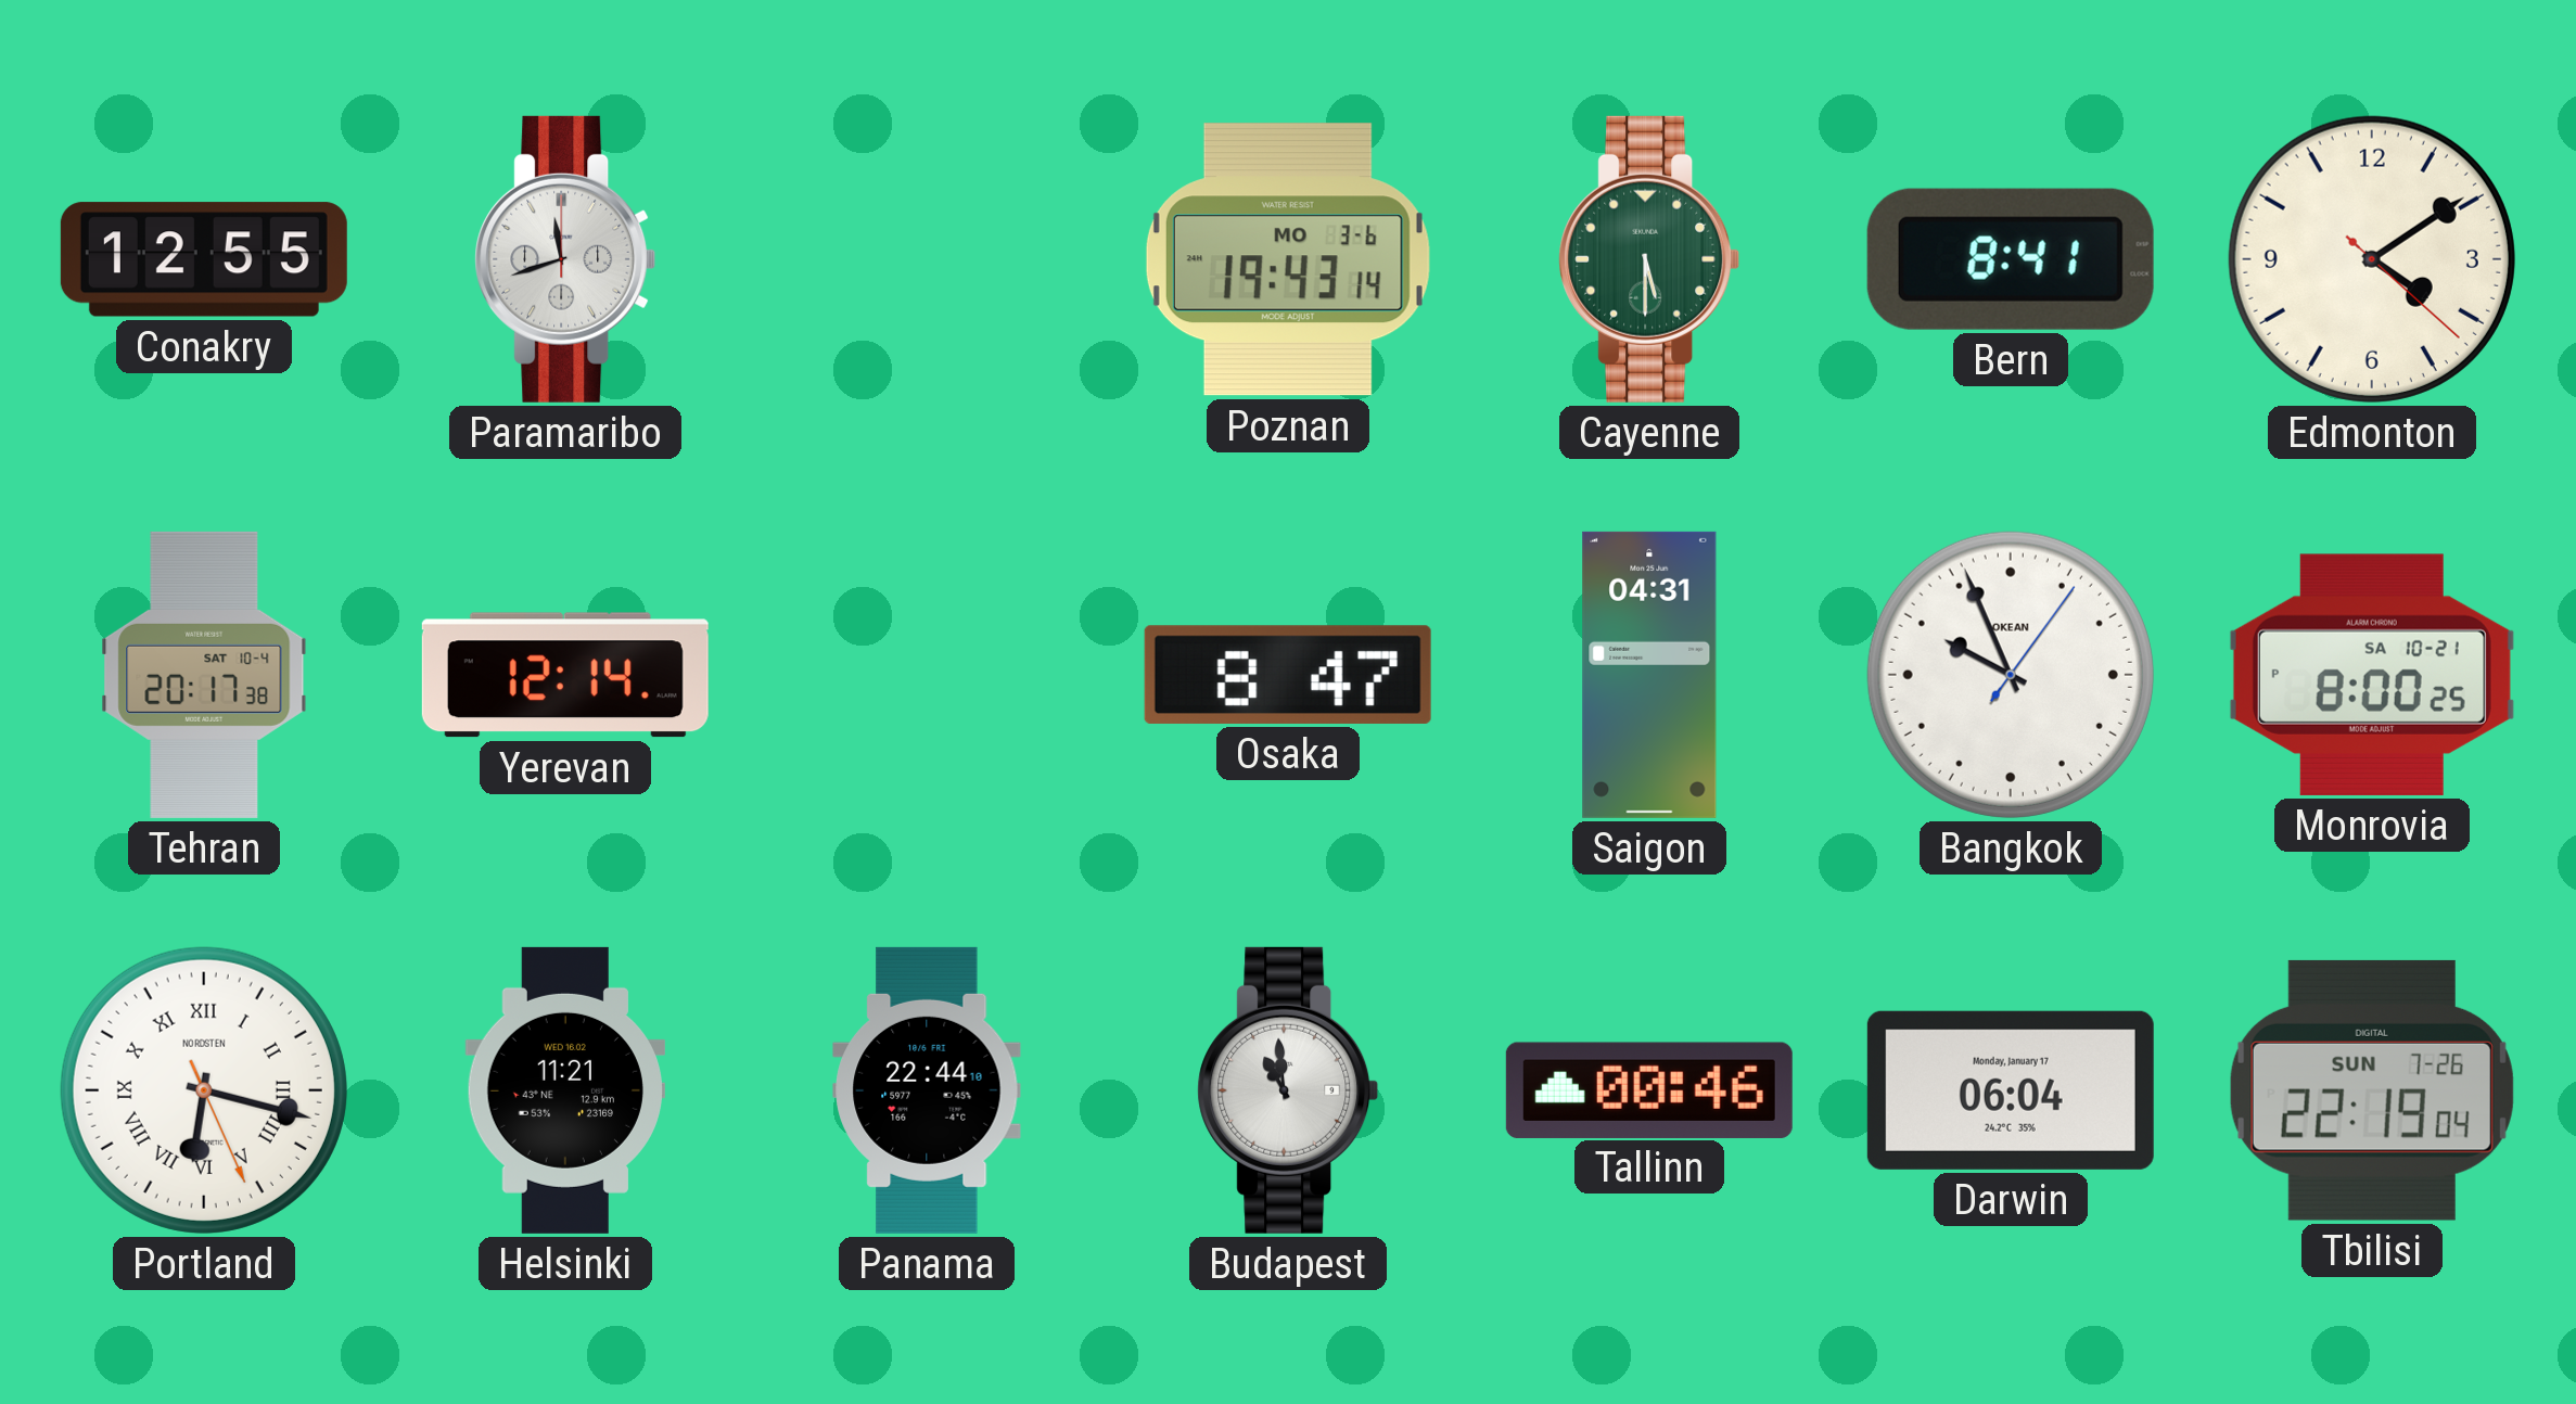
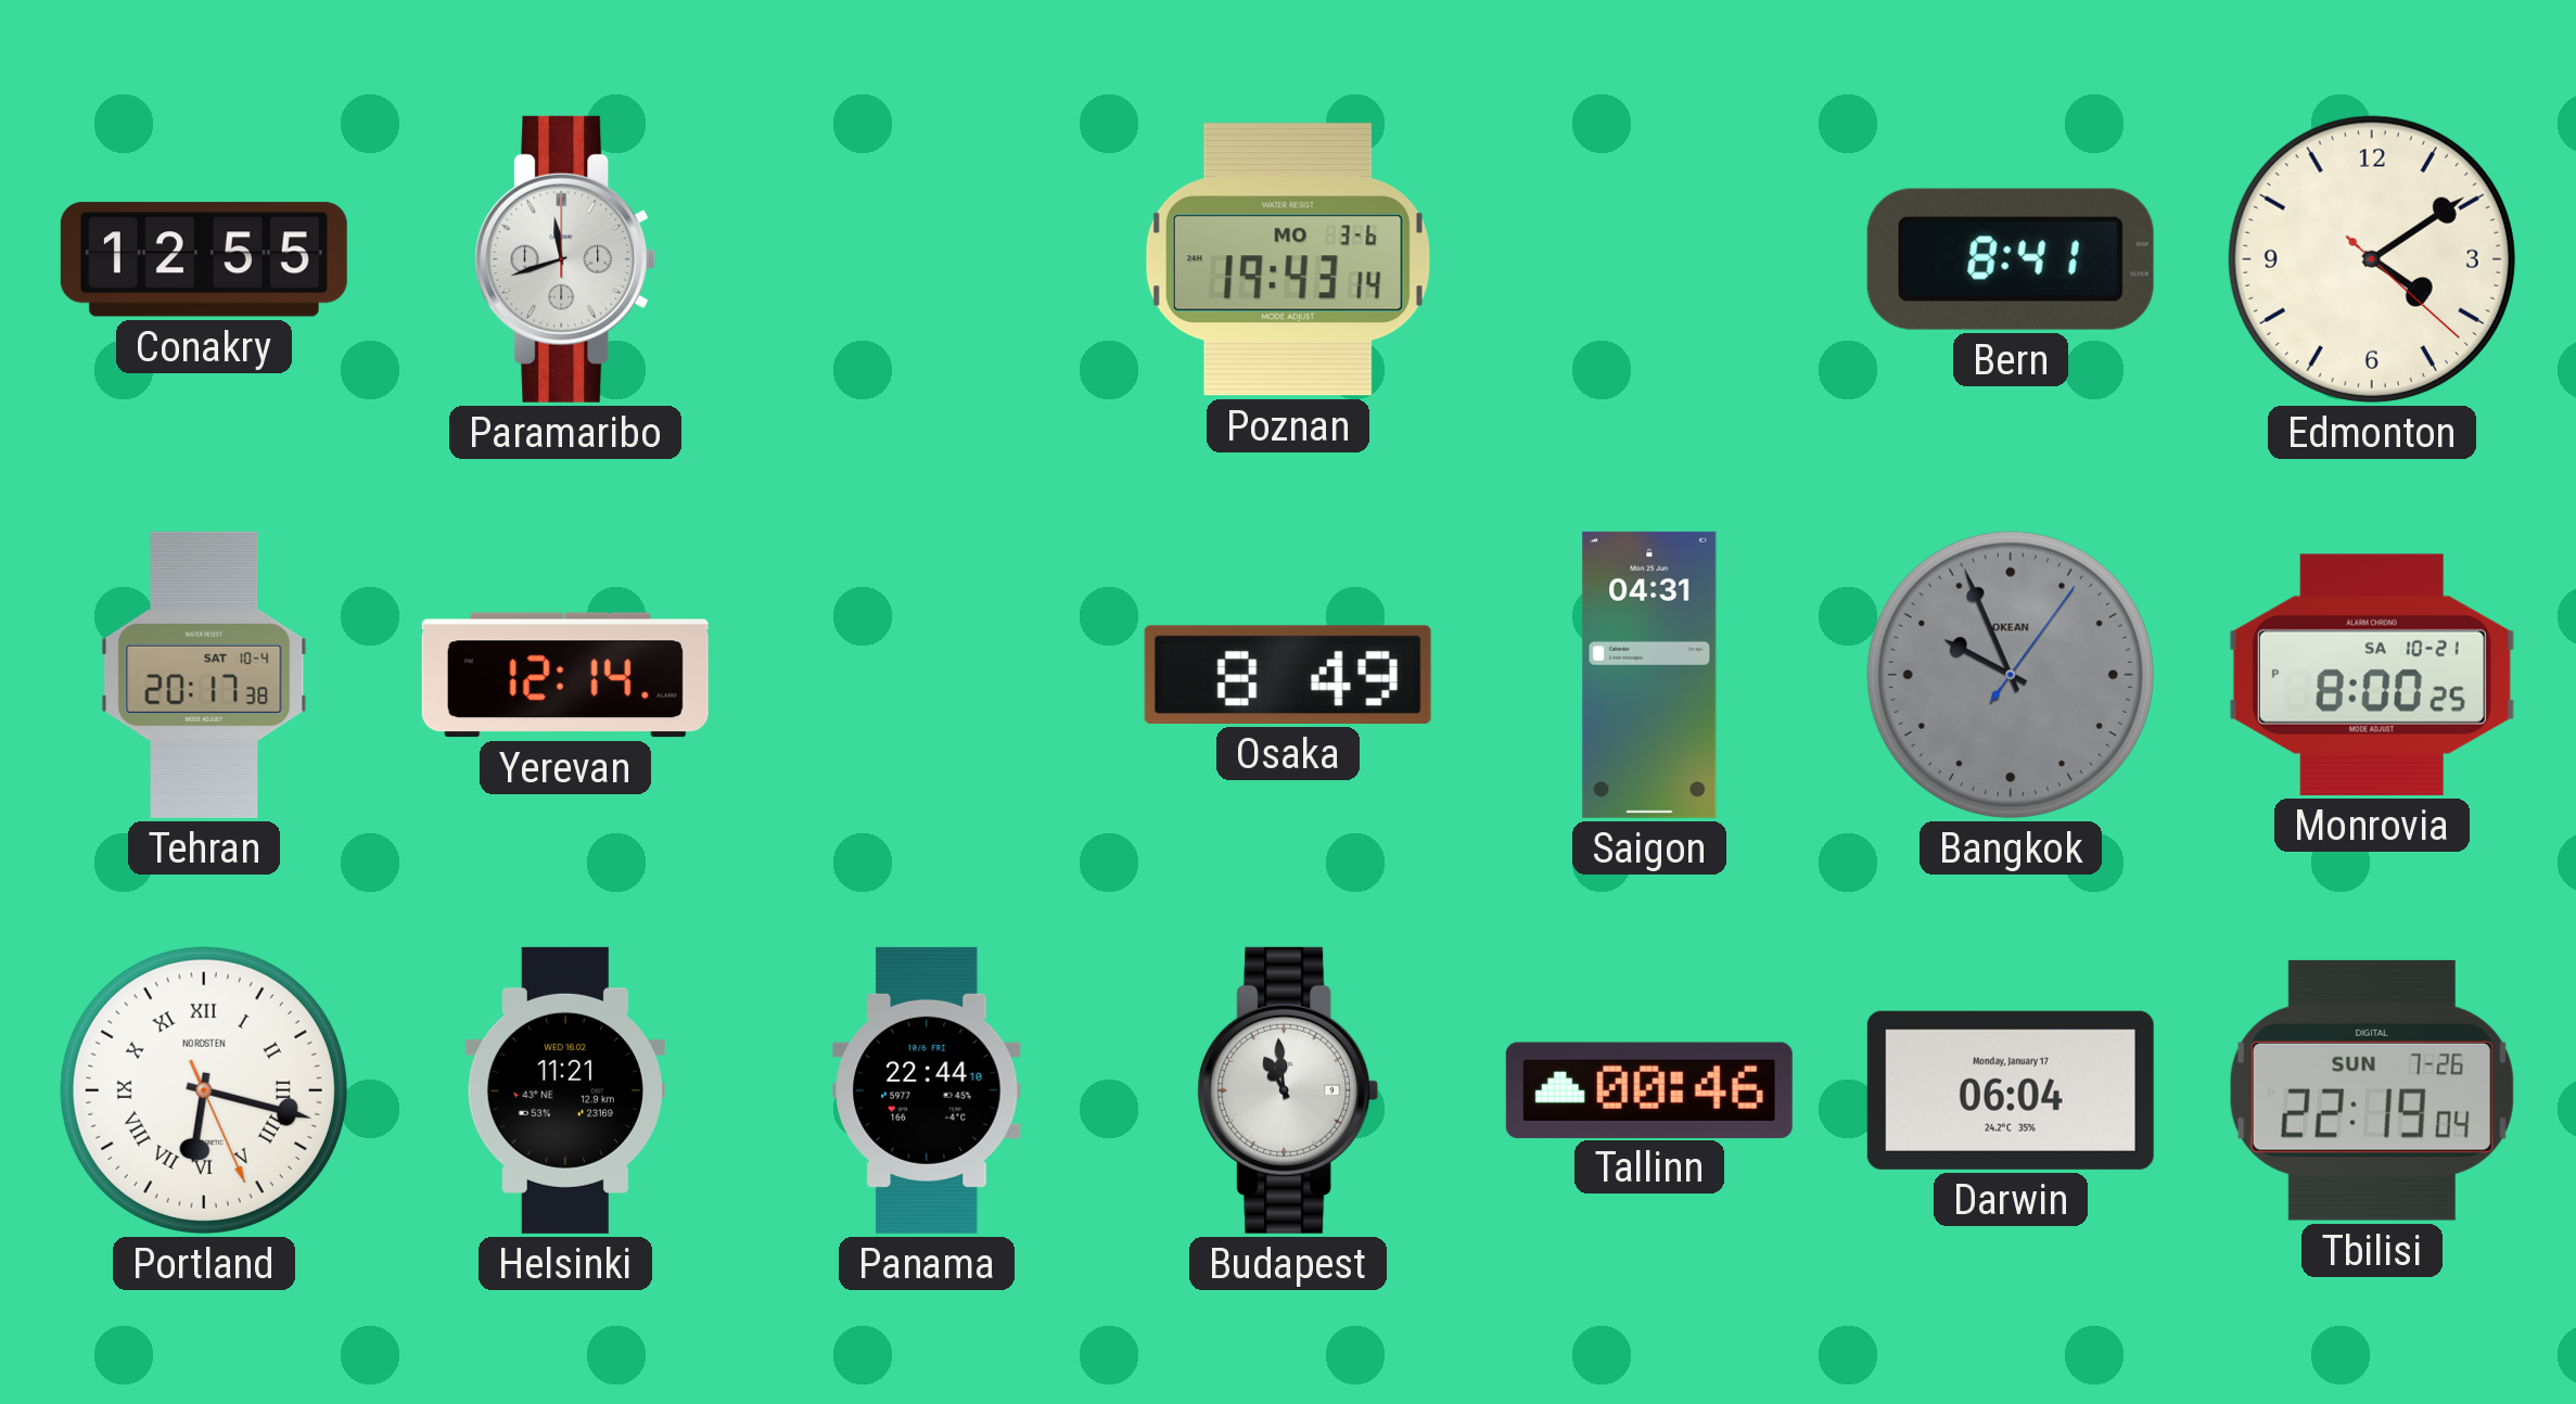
Cayenne: 5:30 -> none (1649, 259)
Osaka: 8:47 -> 8:49 (1288, 675)
Bangkok dial: white -> grey (2011, 675)
